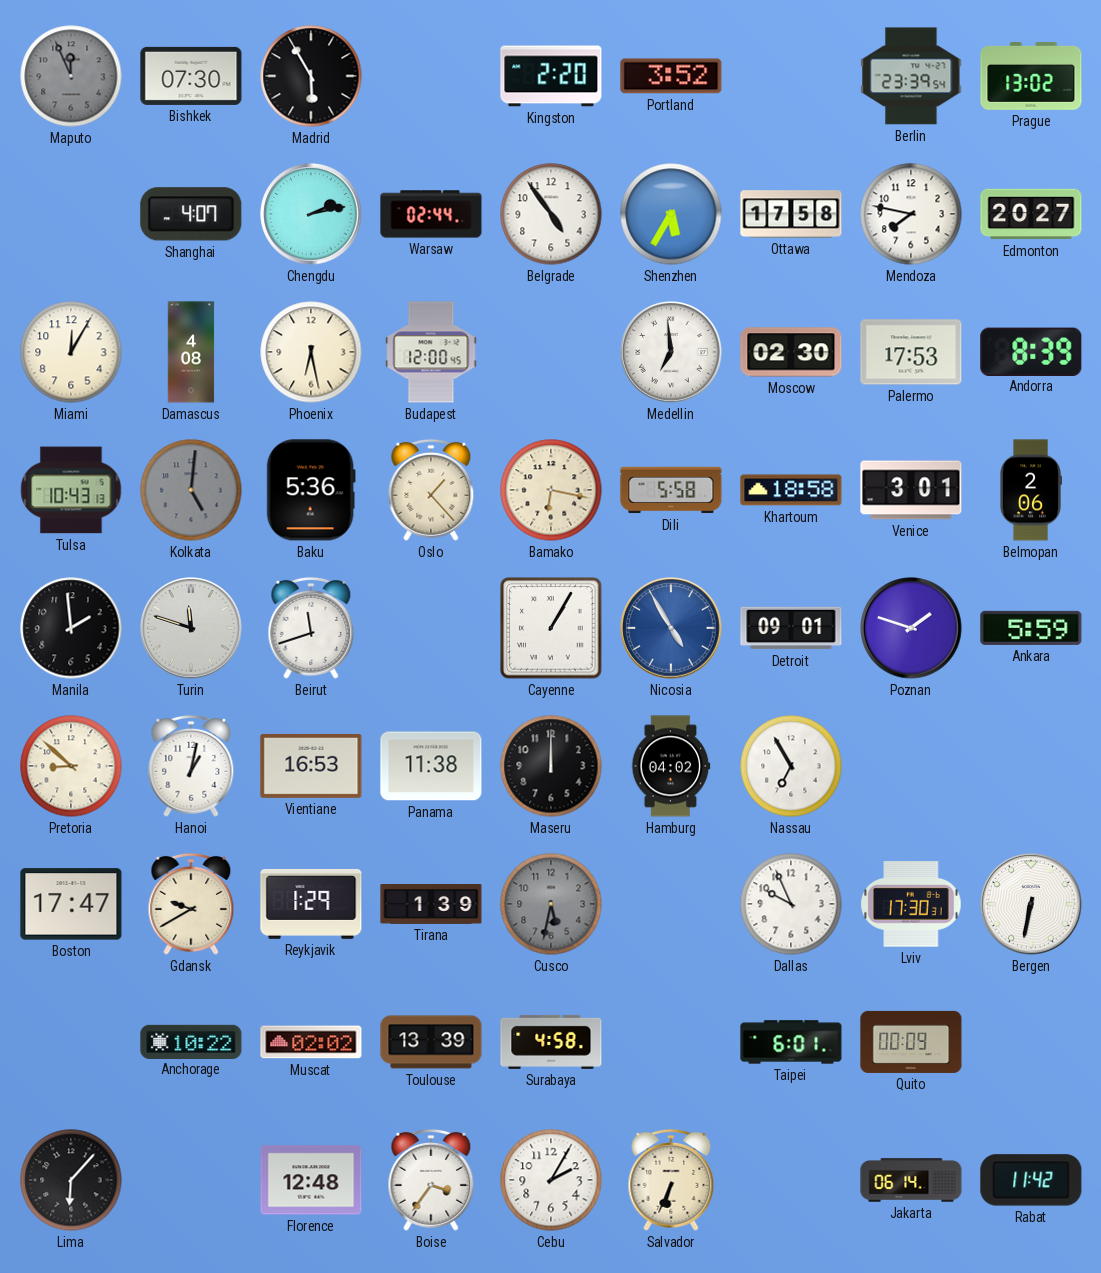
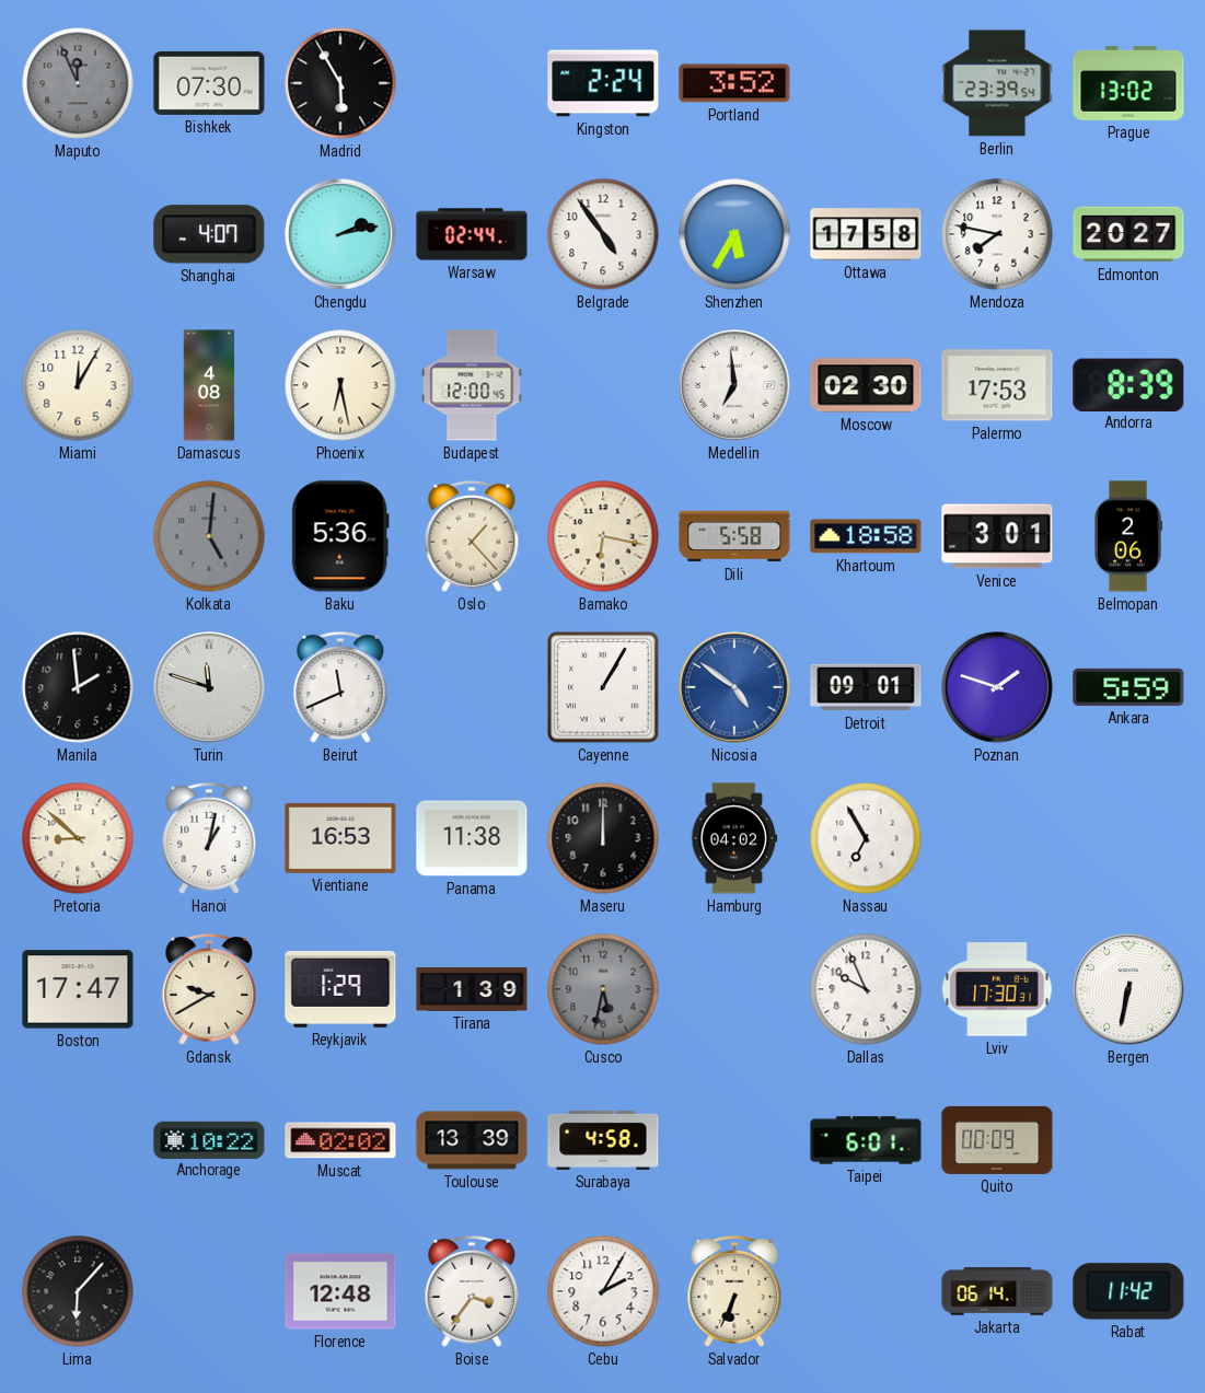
Kingston: 2:20 -> 2:24 (603, 83)
Tulsa: 10:43 -> none (71, 490)
Beirut: 11:42 -> 11:41 (340, 687)
Nicosia: 4:55 -> 4:51 (734, 687)
